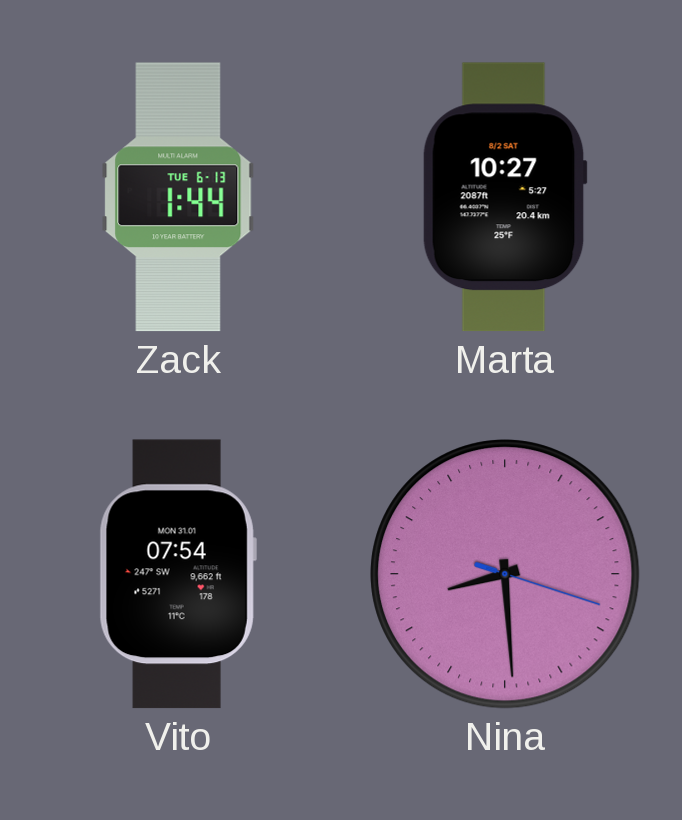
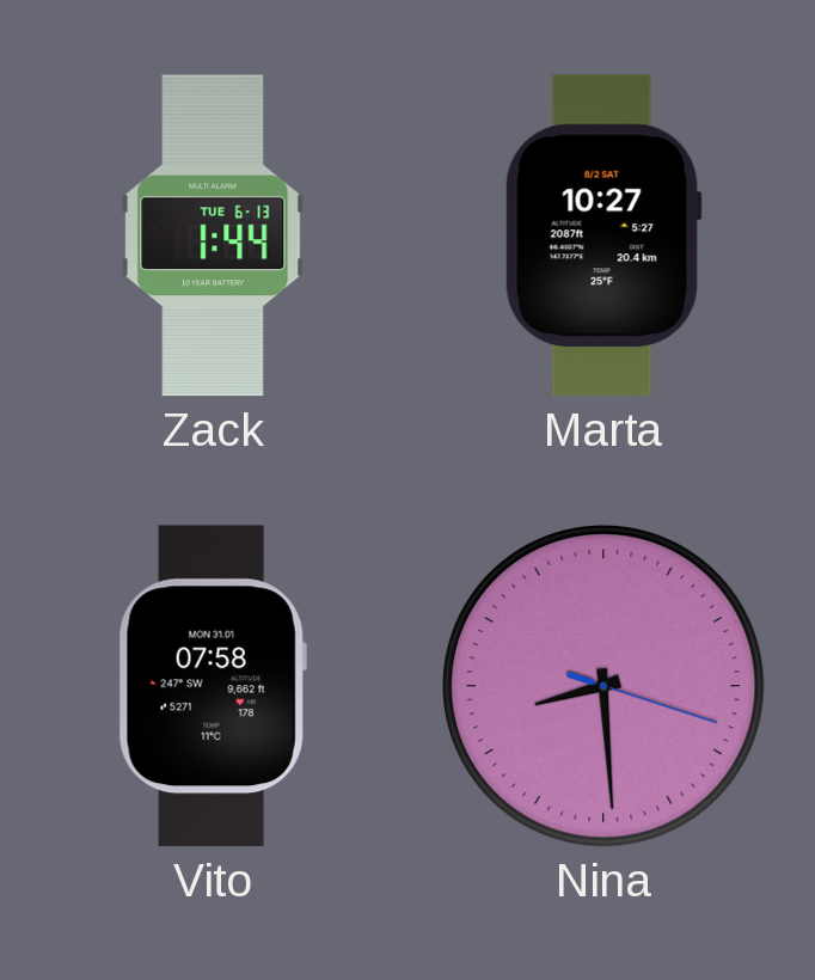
Vito: 07:54 -> 07:58 (213, 686)
